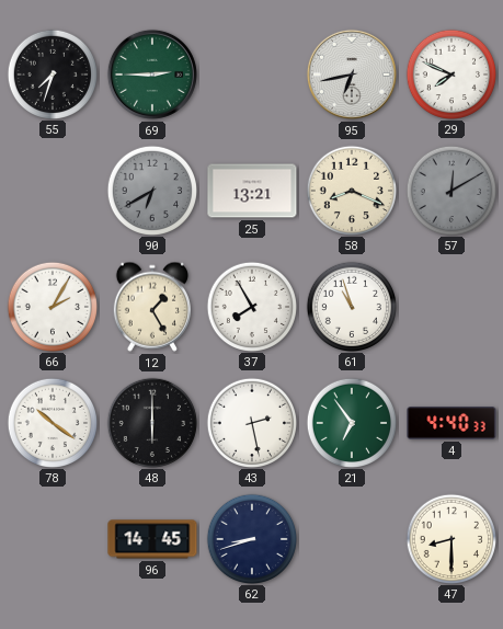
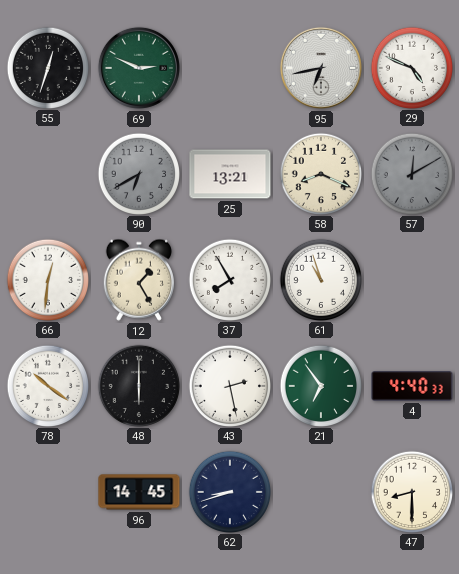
55: 7:33 -> 12:33 (47, 67)
69: 2:45 -> 2:49 (139, 68)
29: 7:49 -> 4:49 (411, 67)
66: 2:05 -> 12:31 (47, 279)
